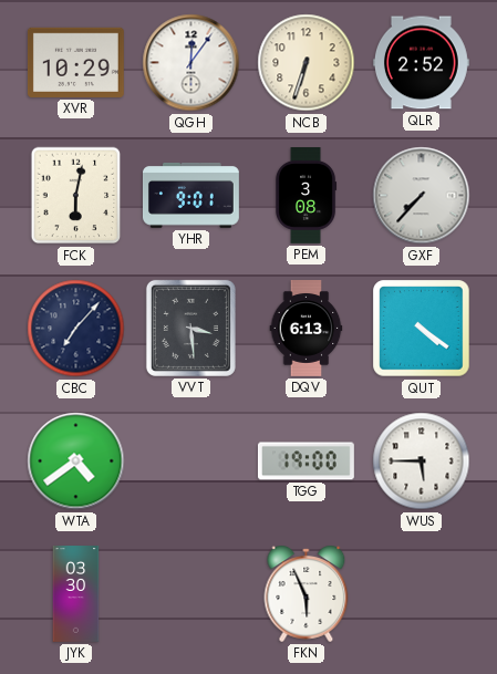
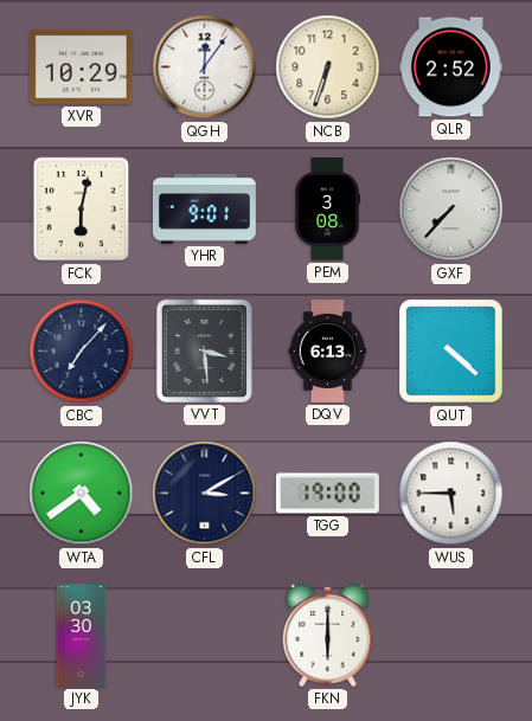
QUT: 4:21 -> 4:22 (451, 352)
CFL: none -> 3:10 (205, 494)
FKN: 5:56 -> 6:00 (328, 635)
